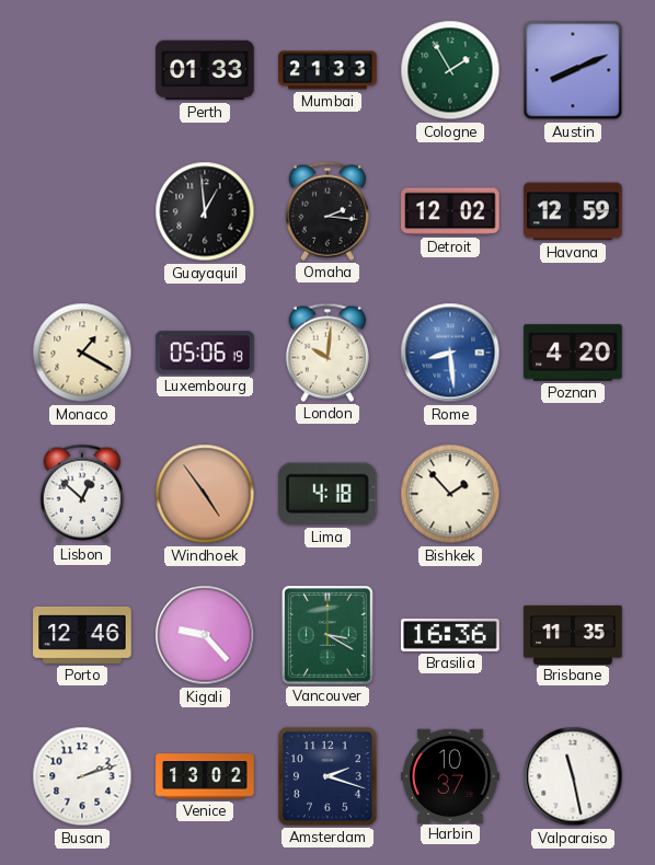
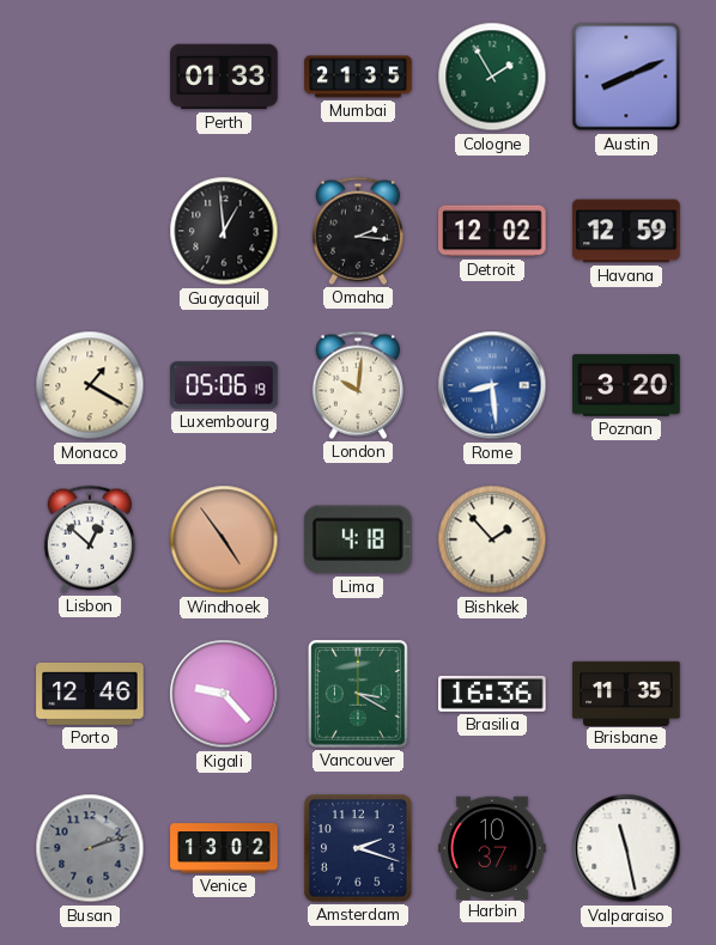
Mumbai: 21:33 -> 21:35 (358, 77)
Poznan: 4:20 -> 3:20 (626, 385)
Busan dial: white -> grey (90, 848)
